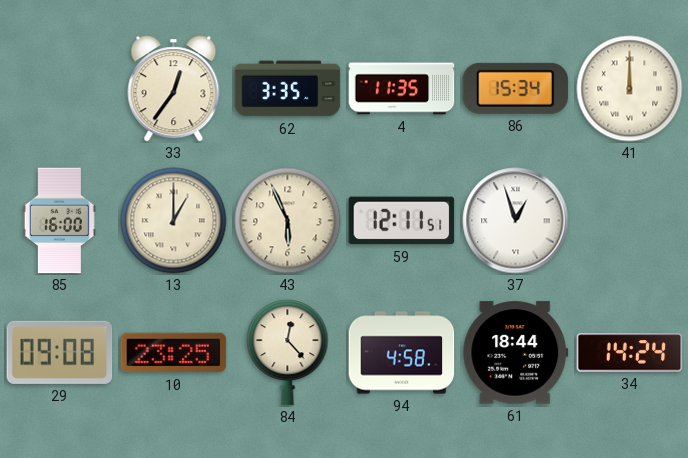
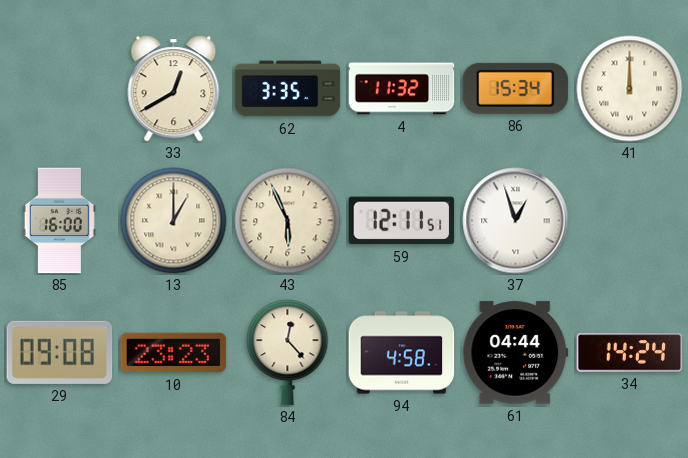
33: 12:36 -> 12:40 (174, 89)
4: 11:35 -> 11:32 (402, 89)
10: 23:25 -> 23:23 (174, 353)
61: 18:44 -> 04:44 (516, 353)
